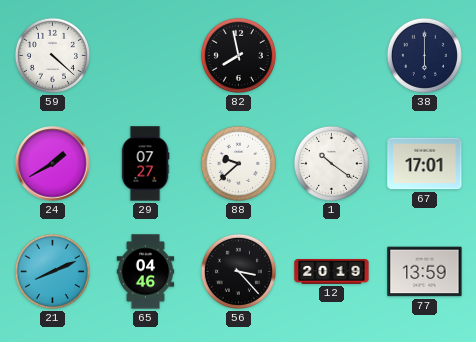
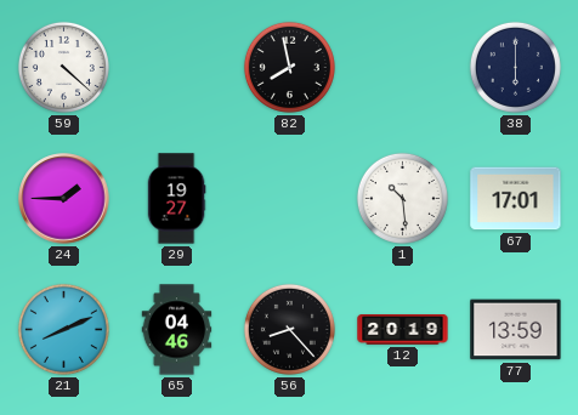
24: 1:40 -> 1:45 (64, 199)
29: 07:27 -> 19:27 (176, 199)
88: 9:38 -> none (238, 163)
1: 10:21 -> 10:29 (402, 198)
56: 3:23 -> 8:23 (289, 329)
